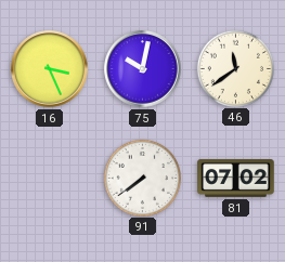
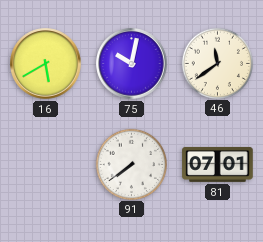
16: 3:26 -> 5:40 (46, 64)
81: 07:02 -> 07:01 (218, 164)
